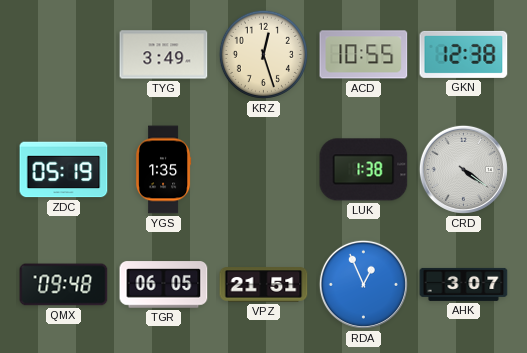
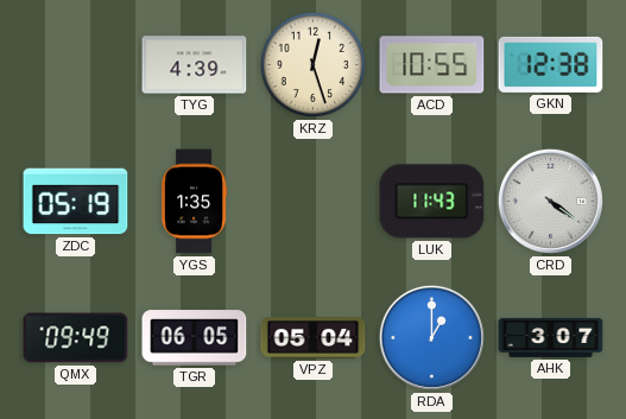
TYG: 3:49 -> 4:39 (195, 65)
LUK: 1:38 -> 11:43 (432, 202)
QMX: 09:48 -> 09:49 (76, 338)
VPZ: 21:51 -> 05:04 (314, 338)
RDA: 12:56 -> 1:00 (431, 337)
